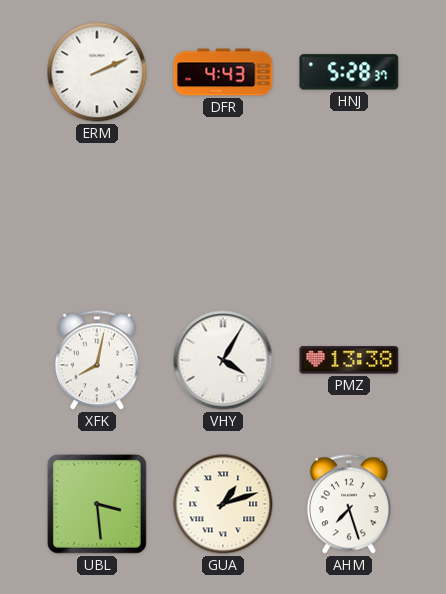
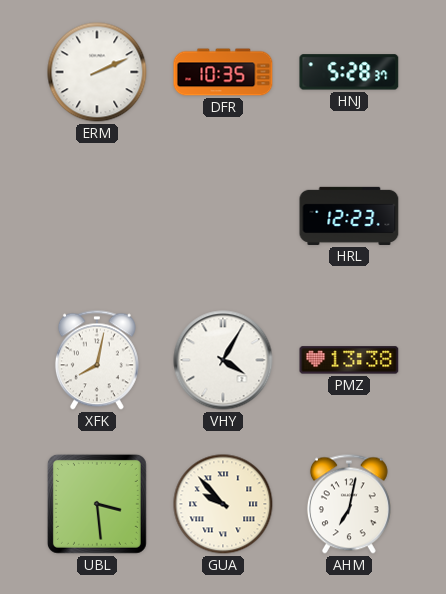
DFR: 4:43 -> 10:35 (223, 72)
HRL: none -> 12:23 (349, 216)
GUA: 1:12 -> 9:53 (223, 504)
AHM: 7:27 -> 7:02 (349, 504)
